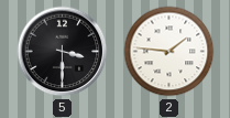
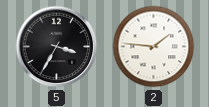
5: 3:30 -> 3:35 (57, 47)
